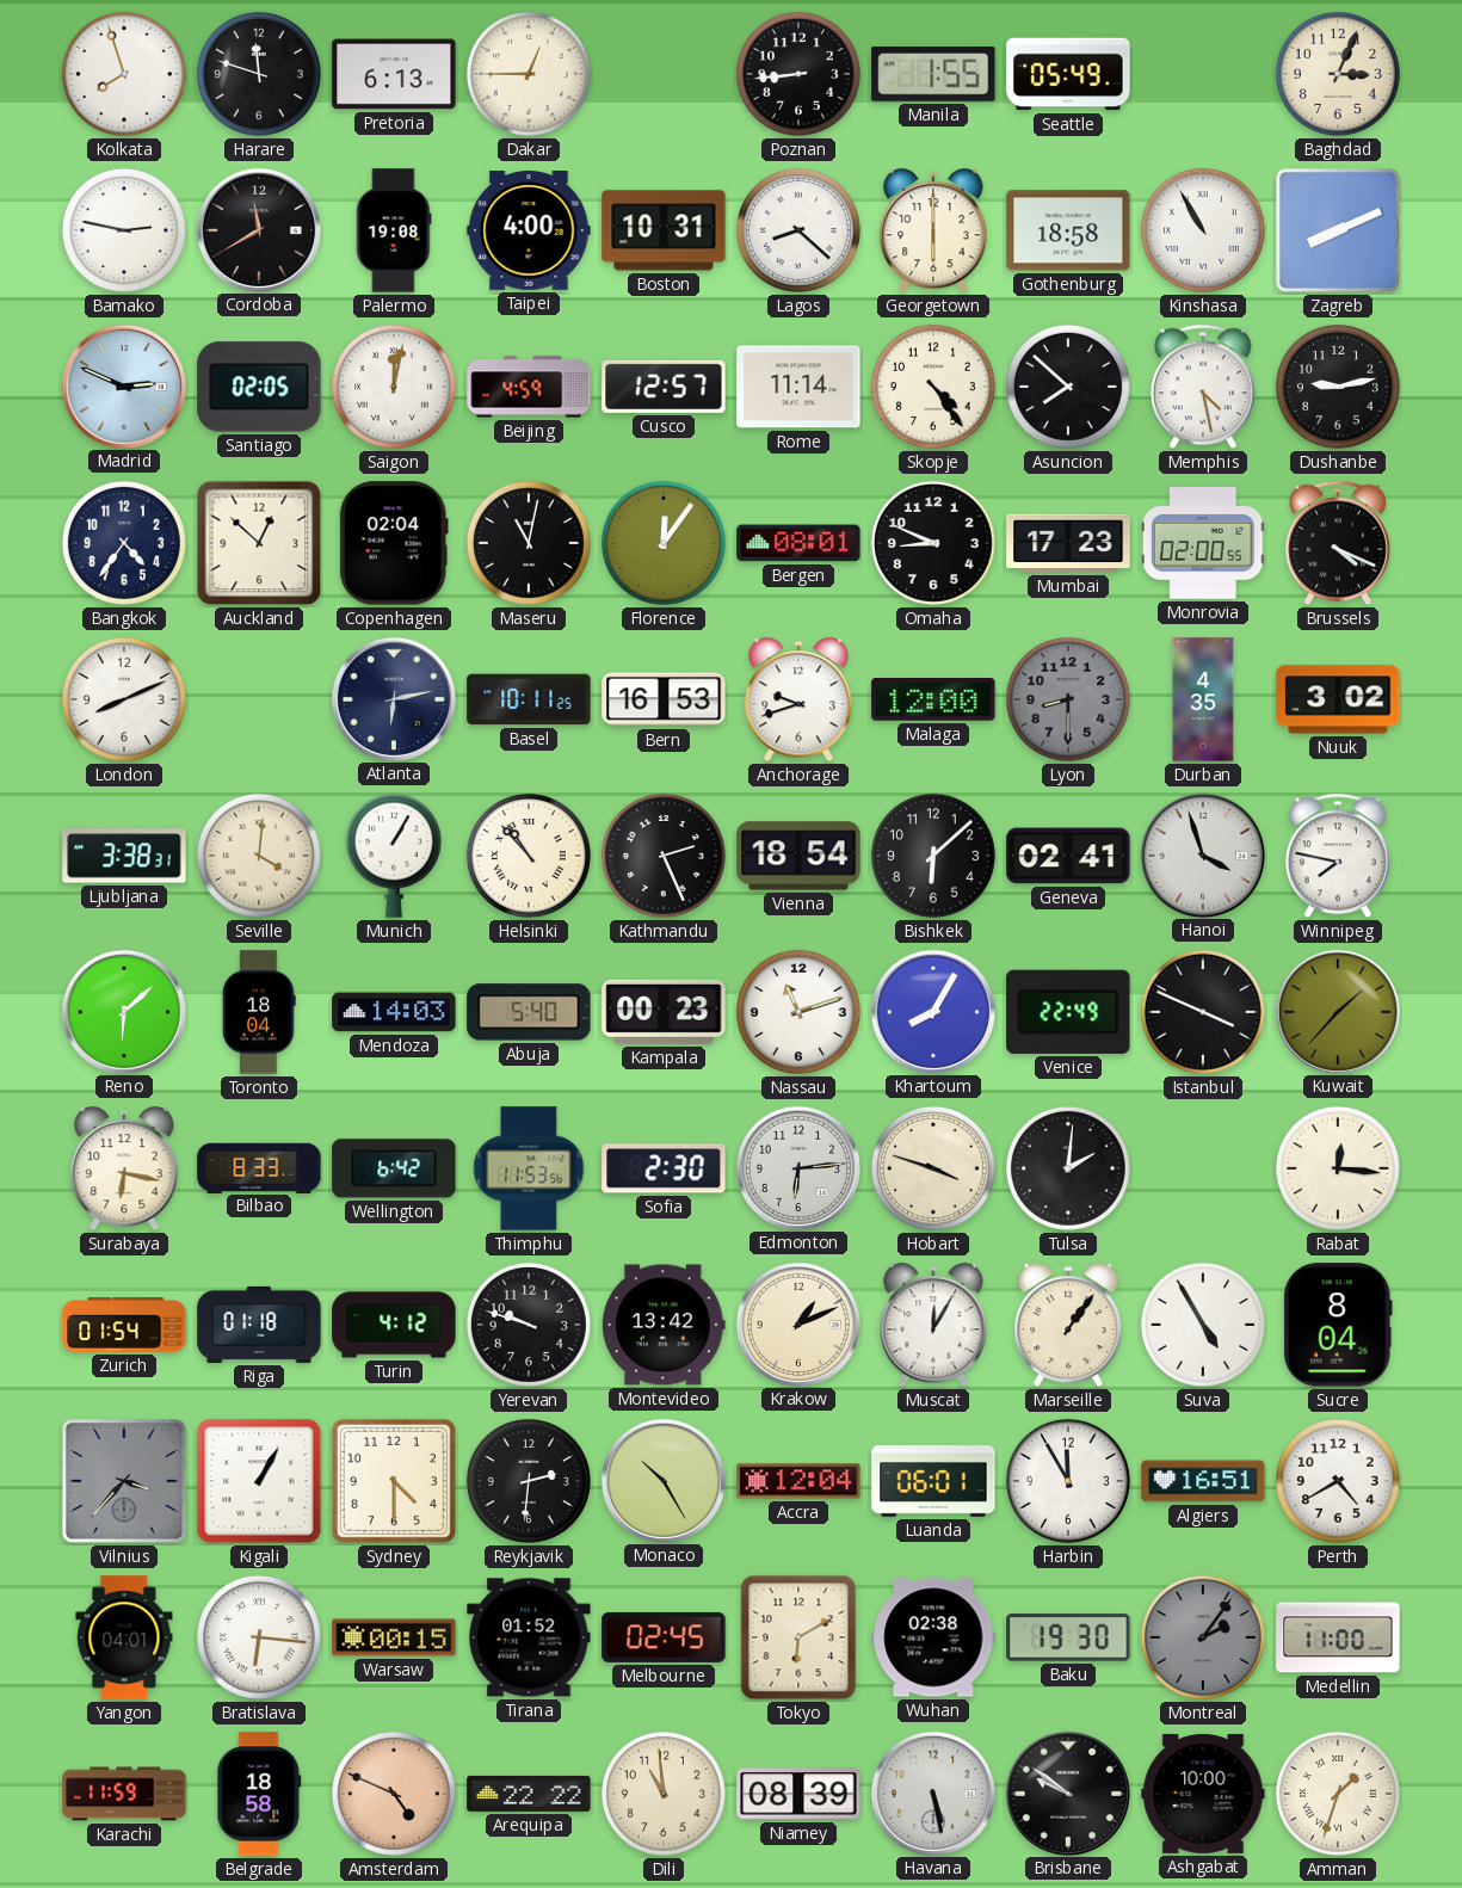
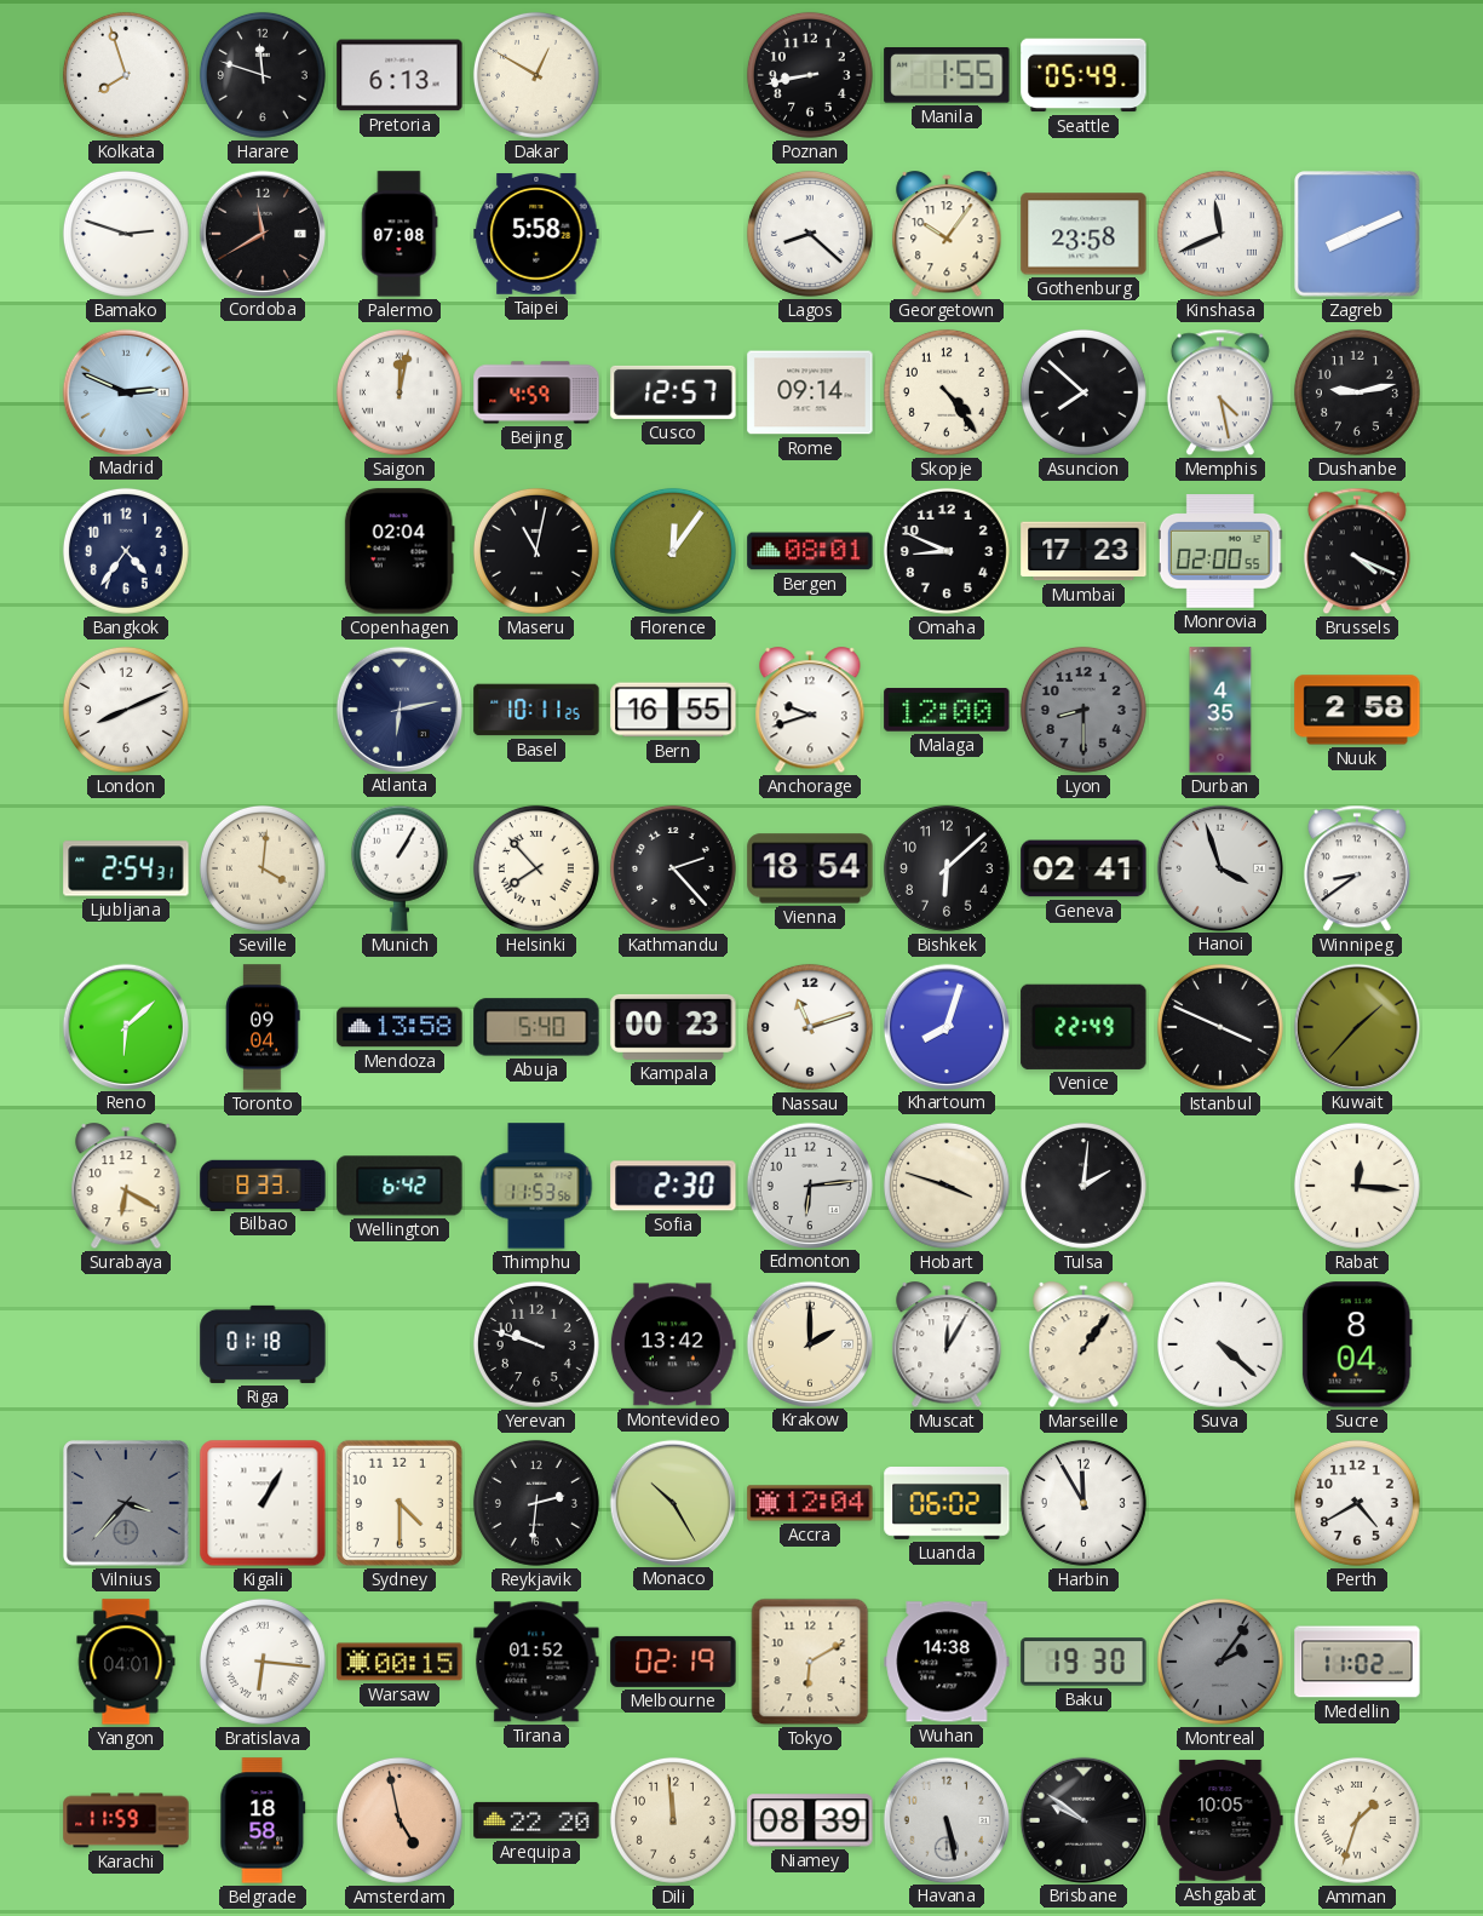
Dakar: 12:45 -> 12:50 (536, 75)
Poznan: 8:44 -> 8:43 (810, 75)
Baghdad: 3:04 -> none (1338, 74)
Bamako: 2:47 -> 2:48 (126, 234)
Palermo: 19:08 -> 07:08 (400, 234)
Taipei: 4:00 -> 5:58 (536, 235)
Boston: 10:31 -> none (664, 230)
Georgetown: 6:00 -> 10:06 (947, 235)
Gothenburg: 18:58 -> 23:58 (1083, 234)
Kinshasa: 10:55 -> 11:41 (1220, 234)
Santiago: 02:05 -> none (259, 387)
Rome: 11:14 -> 09:14 (810, 392)
Auckland: 12:52 -> none (259, 543)
Bern: 16:53 -> 16:55 (673, 710)
Nuuk: 3:02 -> 2:58 (1357, 710)
Ljubljana: 3:38 -> 2:54 (126, 868)
Helsinki: 10:53 -> 7:53 (536, 868)
Kathmandu: 2:26 -> 2:23 (673, 868)
Winnipeg: 7:47 -> 8:39 (1357, 868)
Toronto: 18:04 -> 09:04 (263, 1027)
Mendoza: 14:03 -> 13:58 (400, 1027)
Khartoum: 8:05 -> 8:03 (945, 1026)
Surabaya: 6:17 -> 6:20 (126, 1187)
Zurich: 01:54 -> none (124, 1326)
Turin: 4:12 -> none (394, 1325)
Krakow: 1:11 -> 2:00 (809, 1343)
Suva: 4:55 -> 4:22 (1220, 1344)
Luanda: 06:01 -> 06:02 (947, 1504)
Algiers: 16:51 -> none (1203, 1481)
Melbourne: 02:45 -> 02:19 (673, 1662)
Wuhan: 02:38 -> 14:38 (947, 1662)
Medellin: 11:00 -> 11:02 (1357, 1662)
Amsterdam: 4:49 -> 4:58 (400, 1820)
Arequipa: 22:22 -> 22:20 (536, 1820)
Dili: 10:59 -> 11:59 (673, 1820)
Ashgabat: 10:00 -> 10:05 (1220, 1820)
